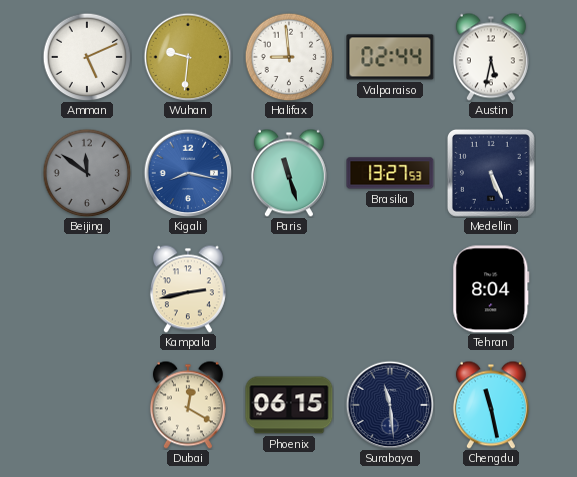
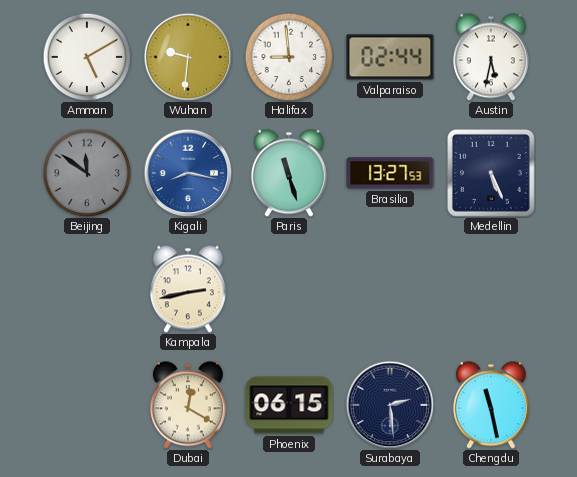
Amman: 5:11 -> 5:10 (87, 57)
Tehran: 8:04 -> none (491, 289)
Surabaya: 11:29 -> 2:29 (390, 405)
